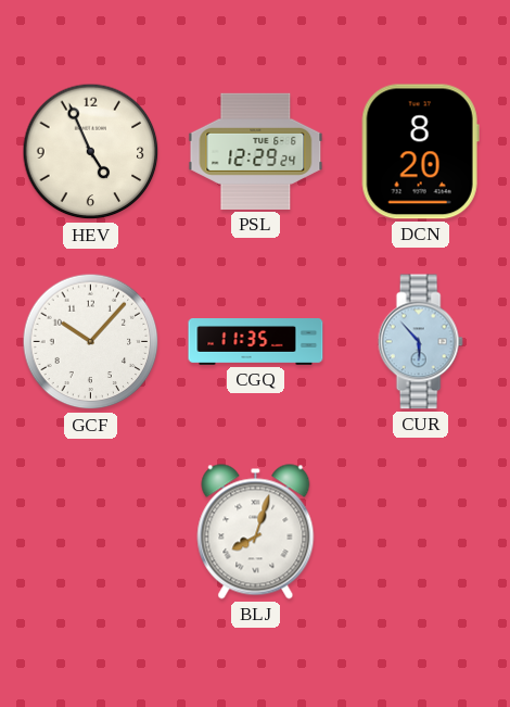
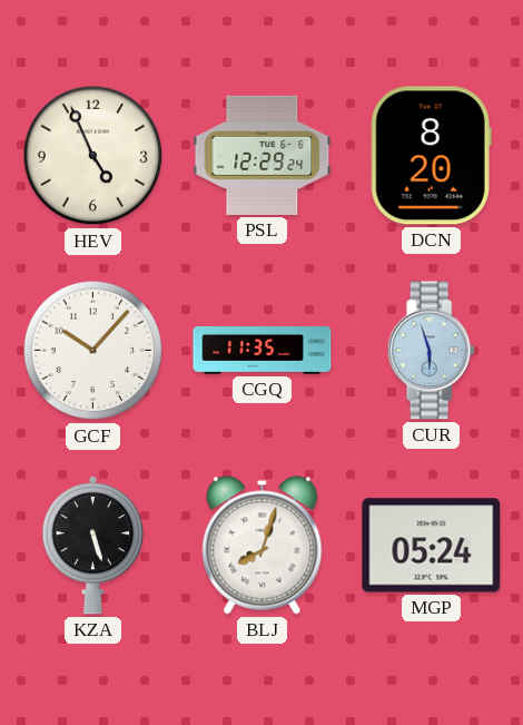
CUR: 5:53 -> 5:57 (431, 351)
KZA: none -> 5:27 (92, 546)
MGP: none -> 05:24 (432, 546)
